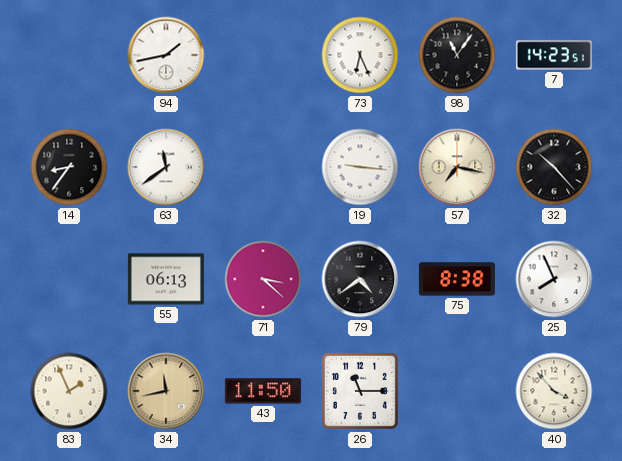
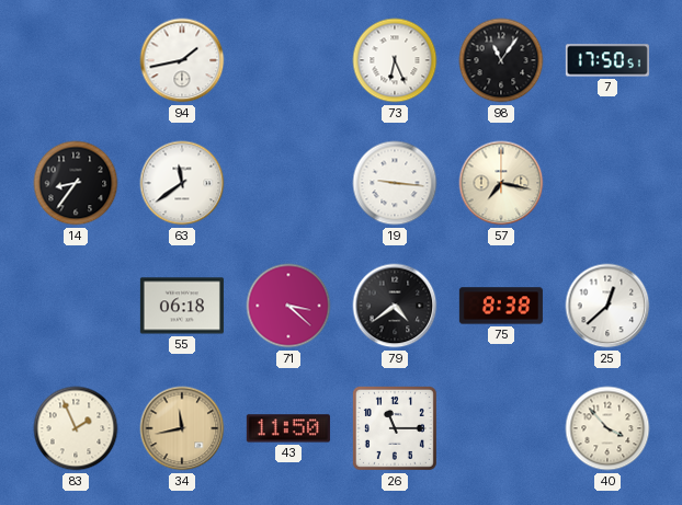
7: 14:23 -> 17:50 (607, 60)
32: 10:23 -> none (554, 167)
55: 06:13 -> 06:18 (182, 306)
25: 7:56 -> 12:38 (607, 306)
